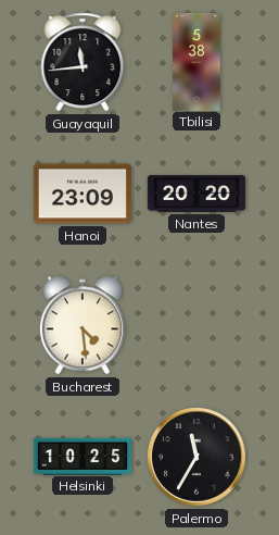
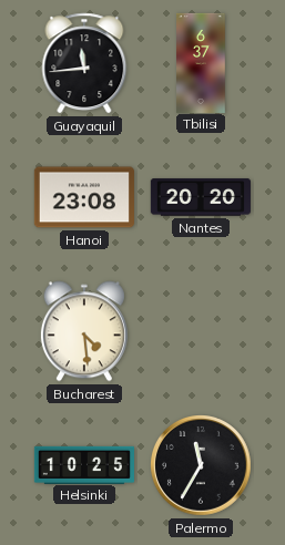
Tbilisi: 5:38 -> 6:37 (201, 62)
Hanoi: 23:09 -> 23:08 (84, 197)
